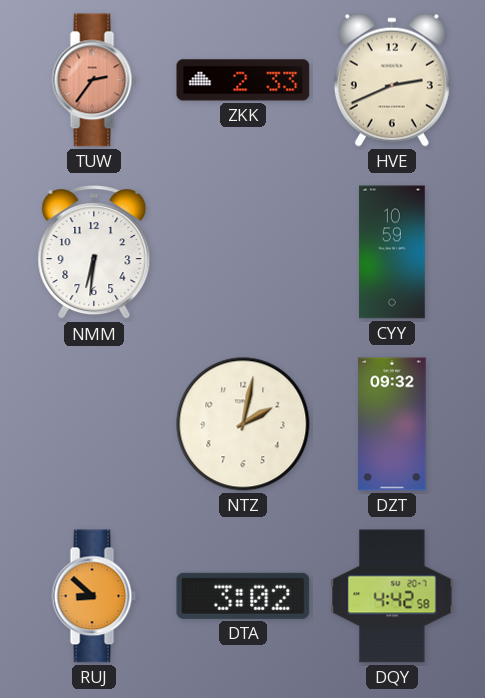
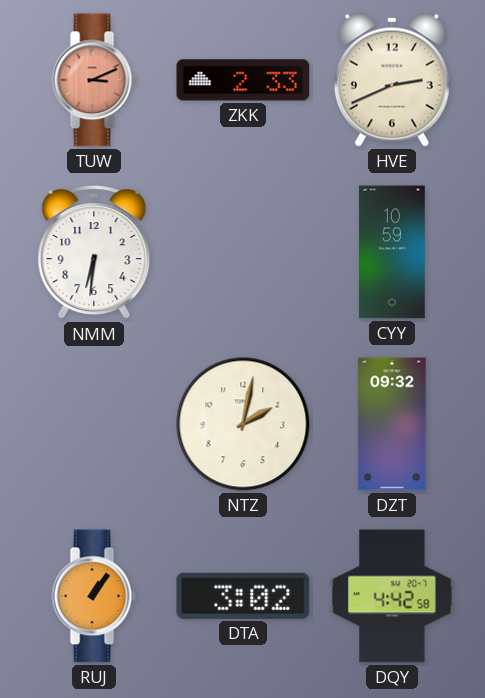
TUW: 2:36 -> 3:11 (94, 80)
RUJ: 8:52 -> 1:06 (94, 596)
